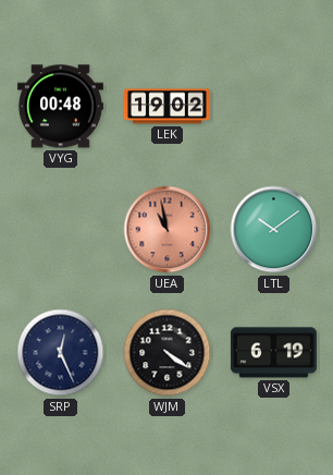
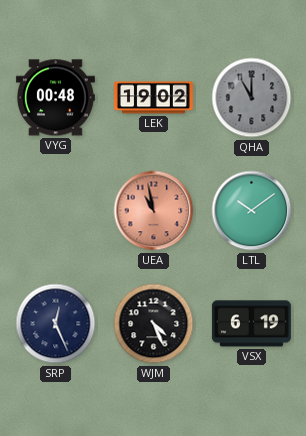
QHA: none -> 11:00 (252, 98)
WJM: 4:21 -> 4:26 (154, 324)
